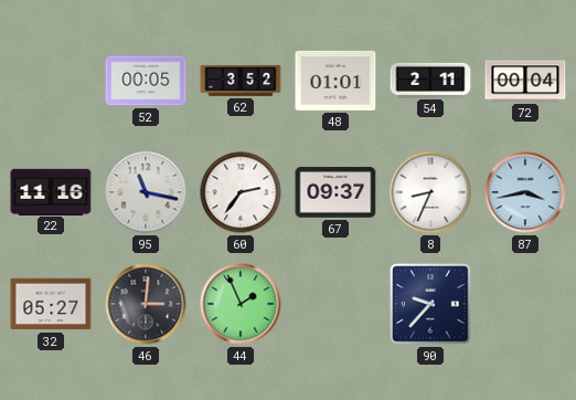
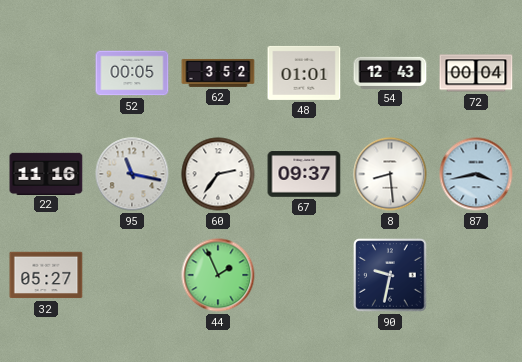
54: 2:11 -> 12:43 (390, 72)
8: 8:34 -> 8:29 (390, 174)
46: 3:01 -> none (146, 304)
90: 9:37 -> 9:32 (390, 275)
